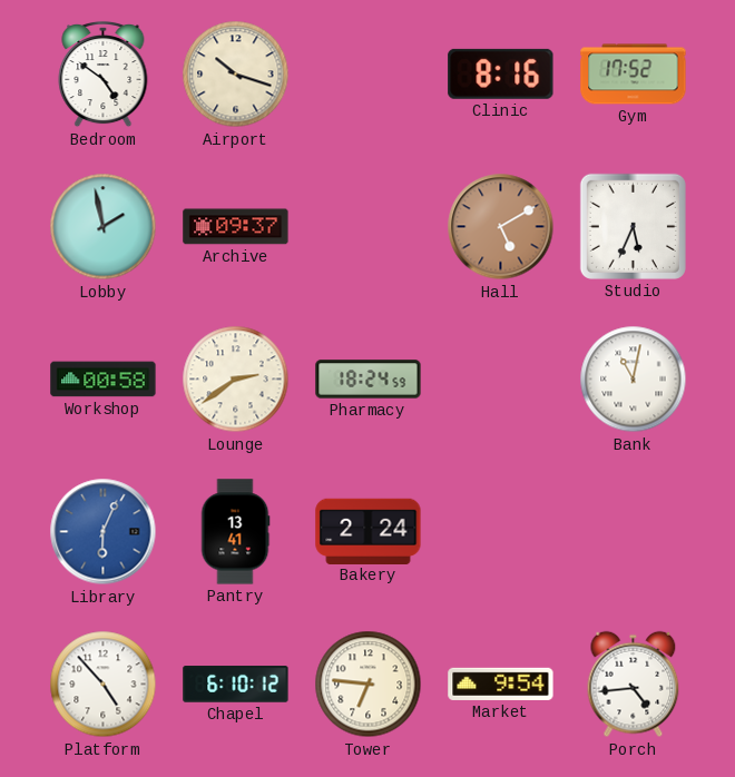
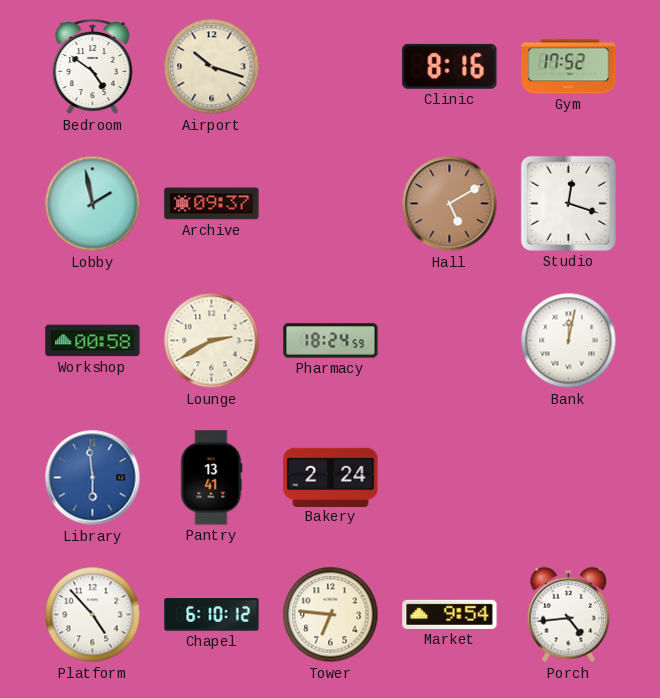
Studio: 5:34 -> 12:18 (568, 203)
Lounge: 2:39 -> 2:40 (212, 341)
Bank: 11:02 -> 12:02 (569, 341)
Library: 6:04 -> 5:59 (93, 478)
